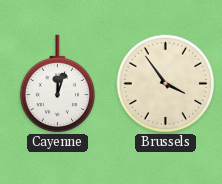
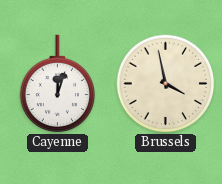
Brussels: 3:54 -> 3:58 (166, 84)
